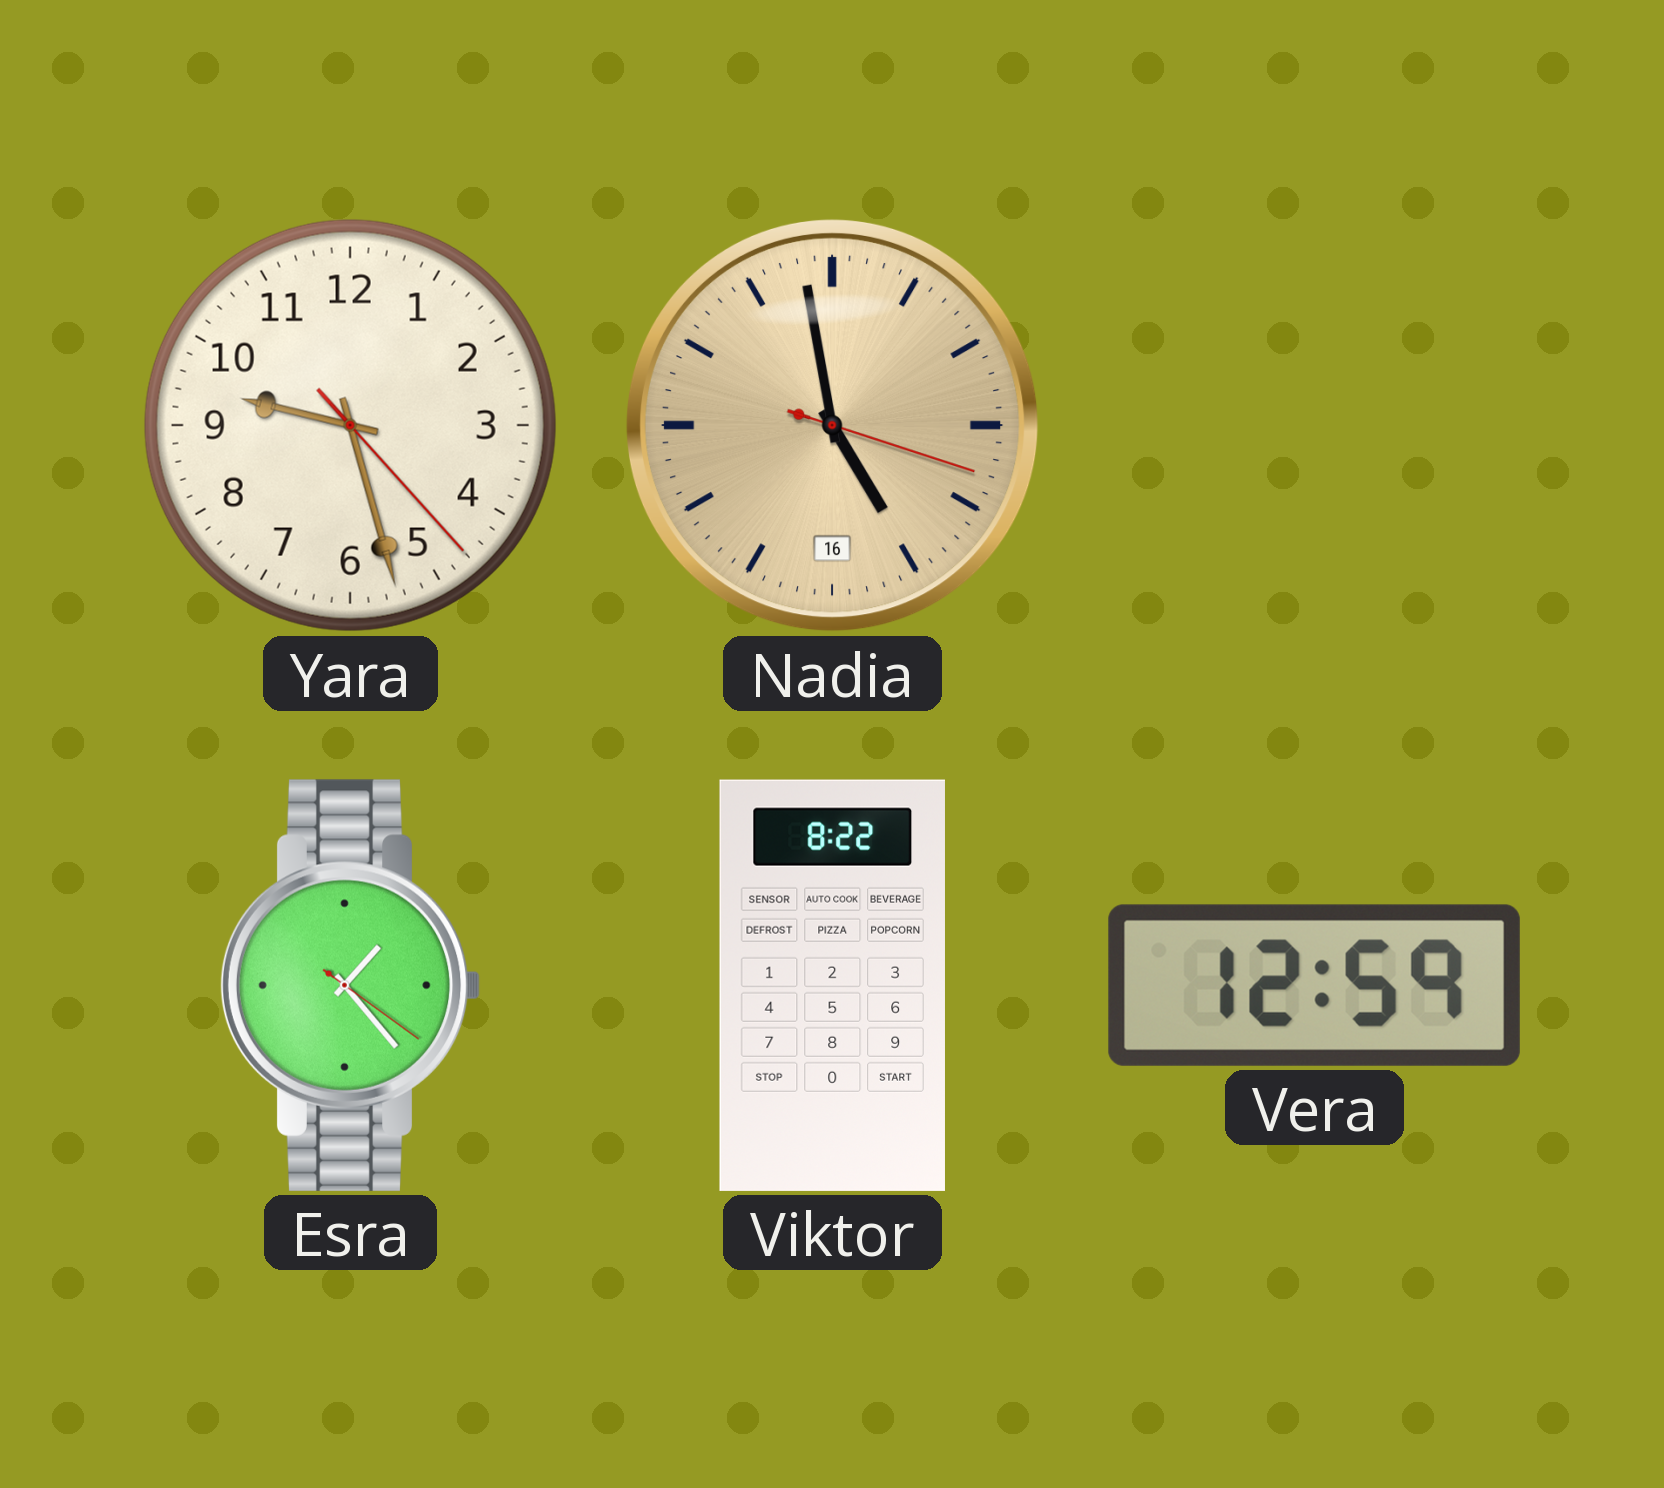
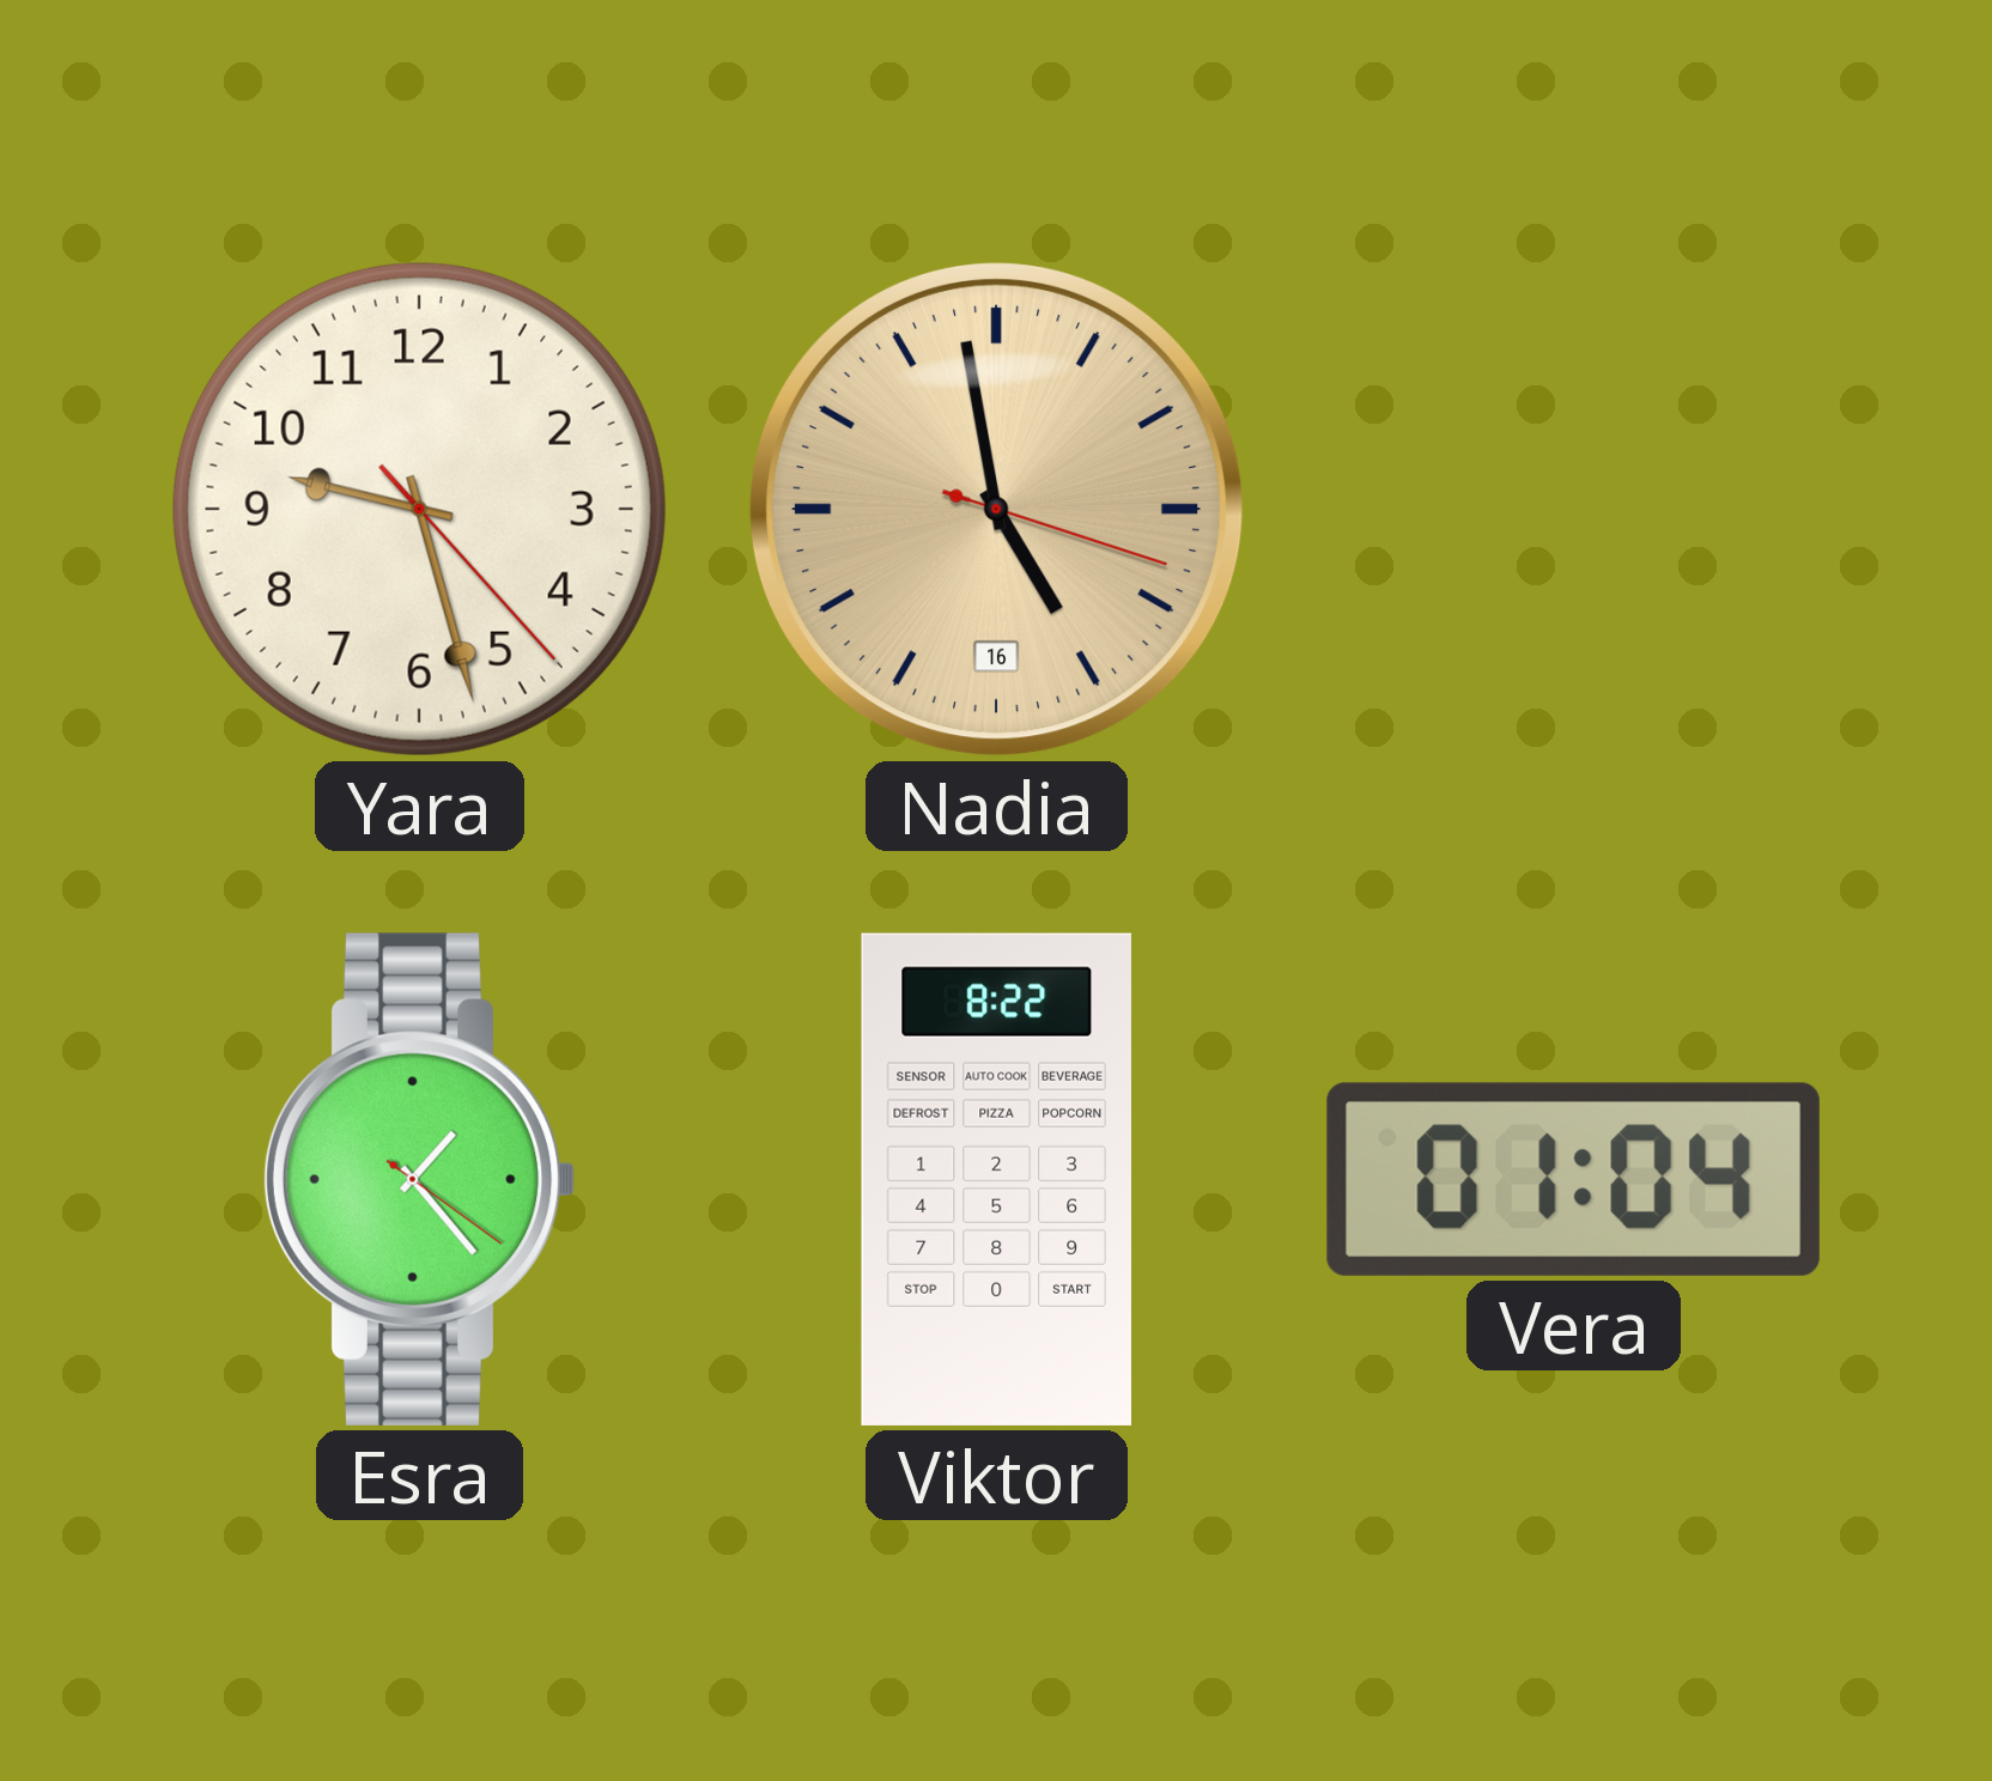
Vera: 12:59 -> 01:04 (1573, 1179)
